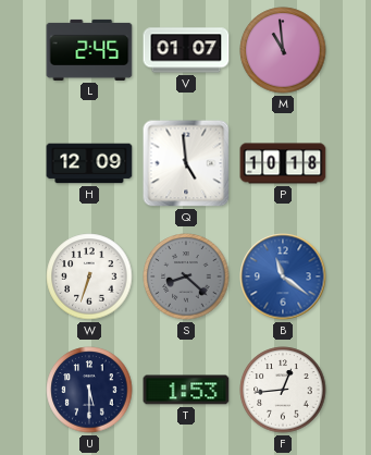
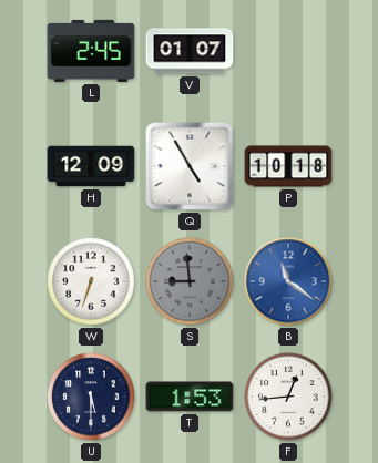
M: 10:59 -> none (283, 50)
Q: 4:59 -> 4:55 (190, 166)
S: 8:22 -> 8:59 (190, 281)
